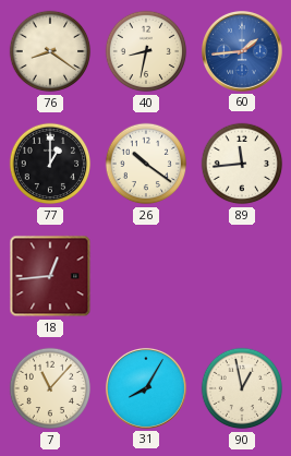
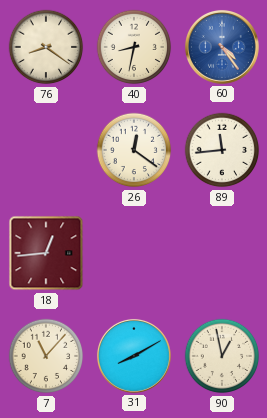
60: 1:44 -> 4:24 (222, 47)
77: 1:00 -> none (50, 164)
26: 10:21 -> 12:21 (134, 150)
31: 8:05 -> 8:10 (134, 356)
